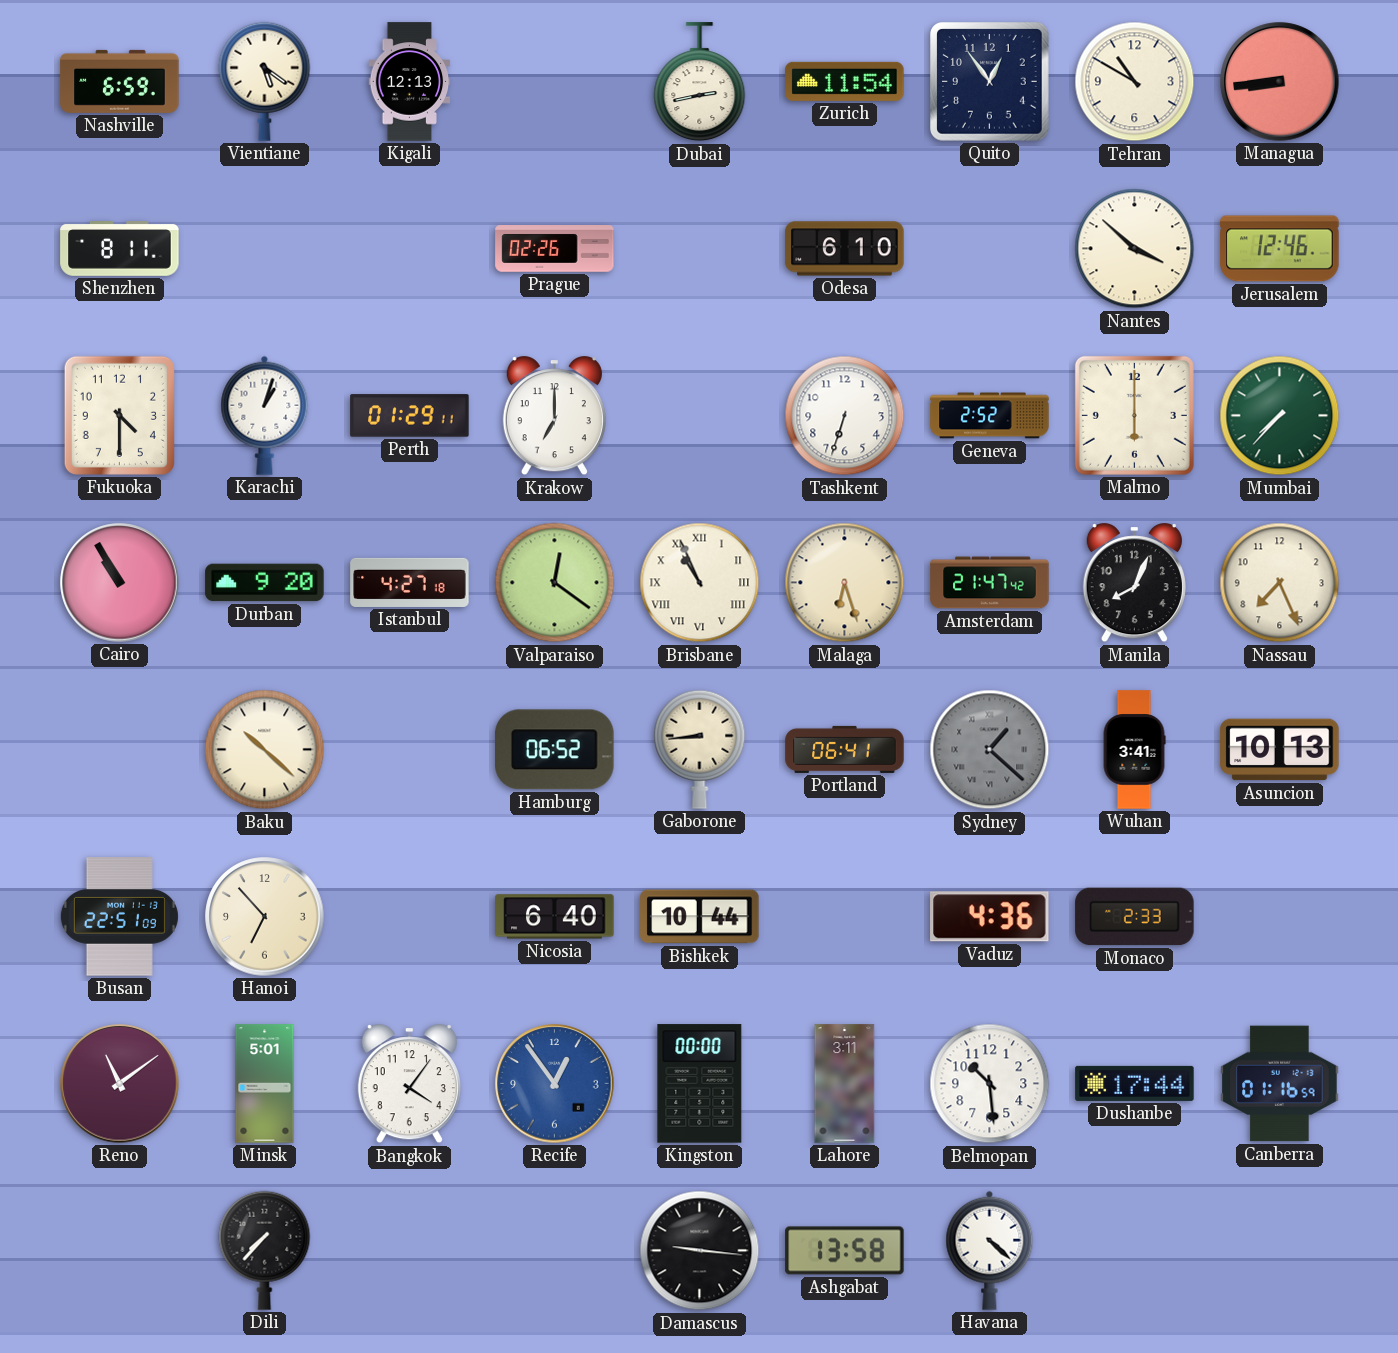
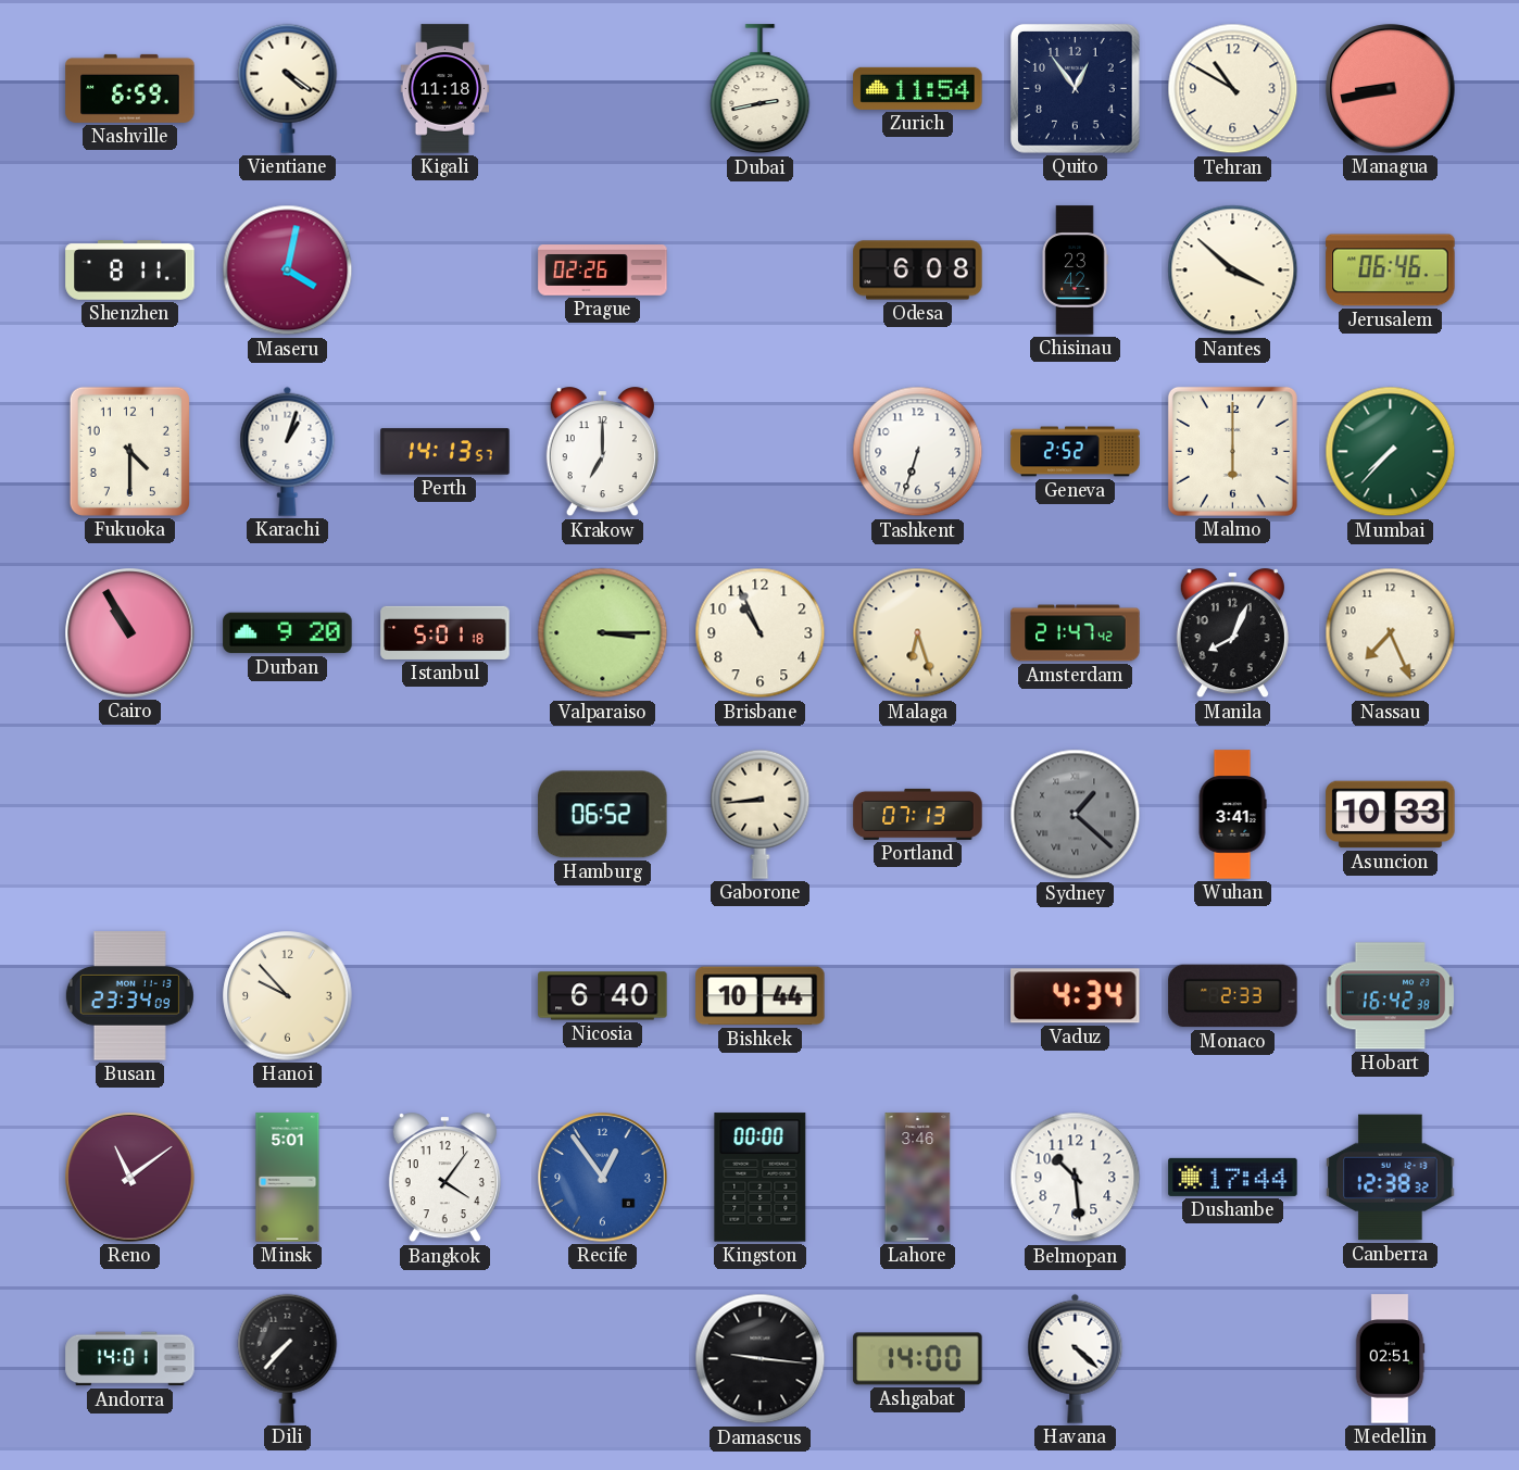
Vientiane: 5:21 -> 4:21 (288, 88)
Kigali: 12:13 -> 11:18 (445, 89)
Managua: 8:44 -> 8:43 (1391, 89)
Maseru: none -> 4:02 (288, 271)
Odesa: 6:10 -> 6:08 (918, 271)
Chisinau: none -> 23:42 (1075, 271)
Jerusalem: 12:46 -> 06:46 (1391, 271)
Perth: 01:29 -> 14:13 (445, 452)
Istanbul: 4:27 -> 5:01 (445, 632)
Valparaiso: 12:21 -> 3:15 (603, 633)
Brisbane numerals: Roman -> Arabic (761, 633)
Baku: 10:22 -> none (265, 750)
Portland: 06:41 -> 07:13 (918, 814)
Asuncion: 10:13 -> 10:33 (1391, 815)
Busan: 22:51 -> 23:34 (129, 996)
Hanoi: 6:53 -> 9:53 (288, 996)
Vaduz: 4:36 -> 4:34 (1076, 996)
Hobart: none -> 16:42 (1391, 996)
Lahore: 3:11 -> 3:46 (918, 1178)
Canberra: 01:16 -> 12:38 (1391, 1178)
Andorra: none -> 14:01 (130, 1359)
Ashgabat: 13:58 -> 14:00 (918, 1359)
Medellin: none -> 02:51 (1390, 1359)
